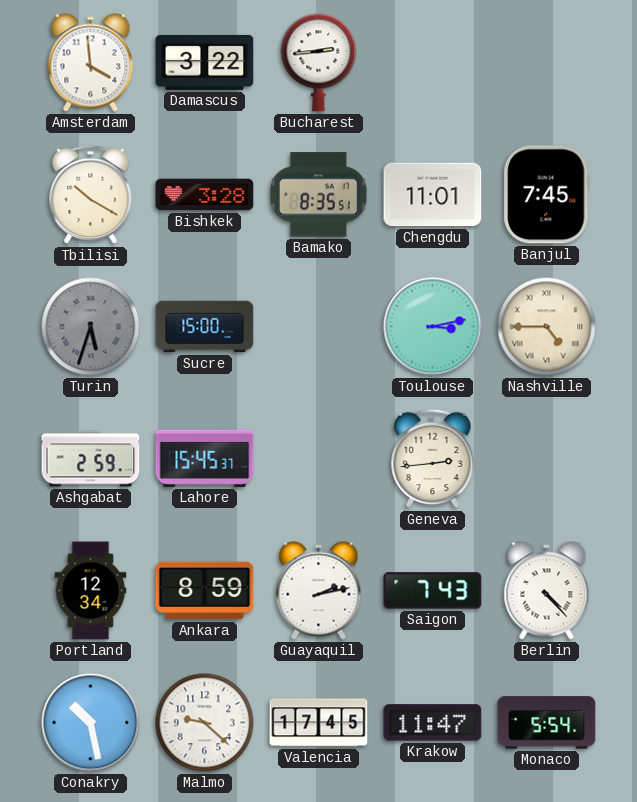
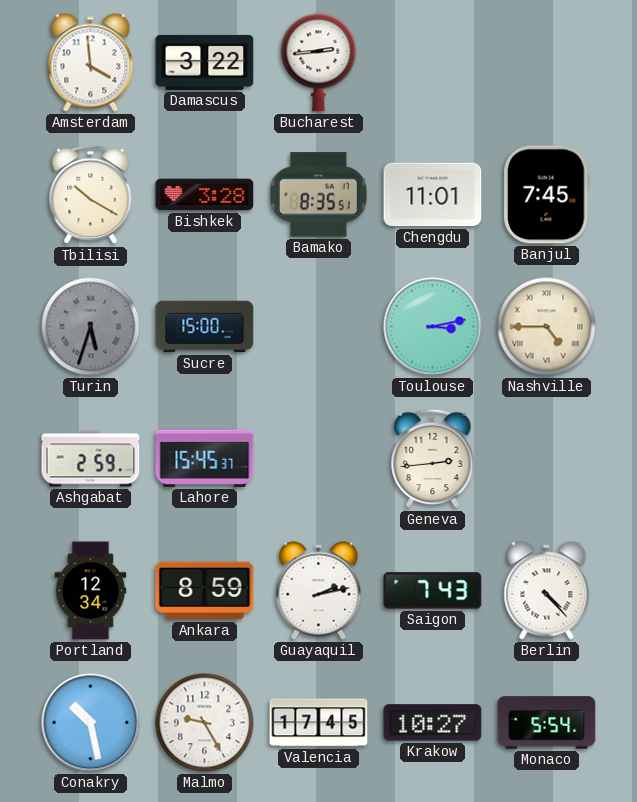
Malmo: 9:22 -> 9:25 (205, 723)
Krakow: 11:47 -> 10:27 (433, 723)
